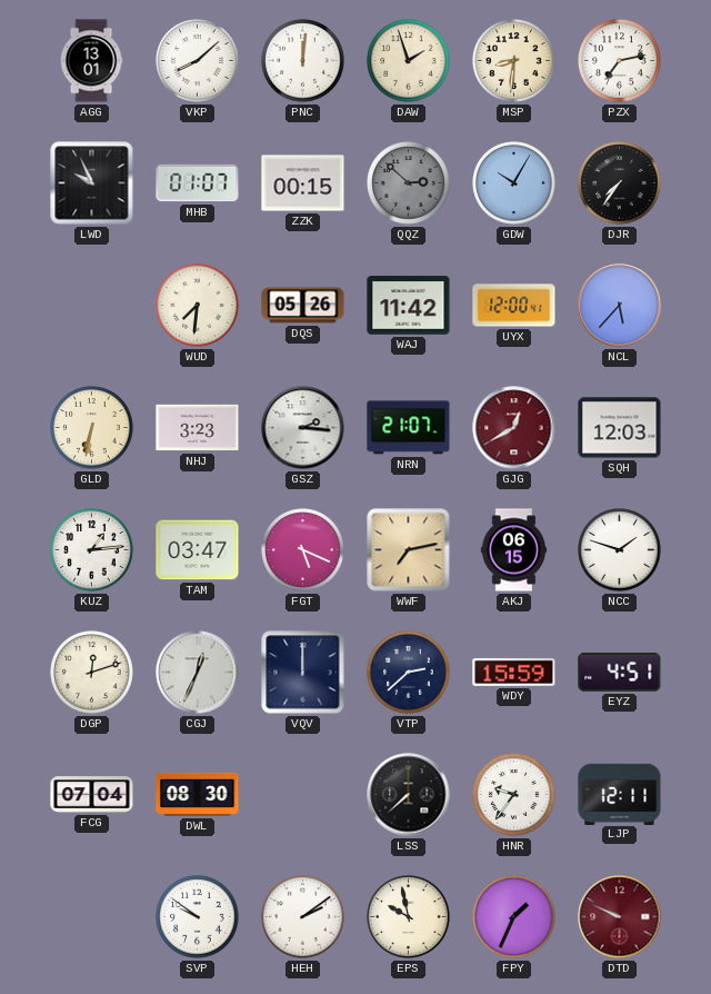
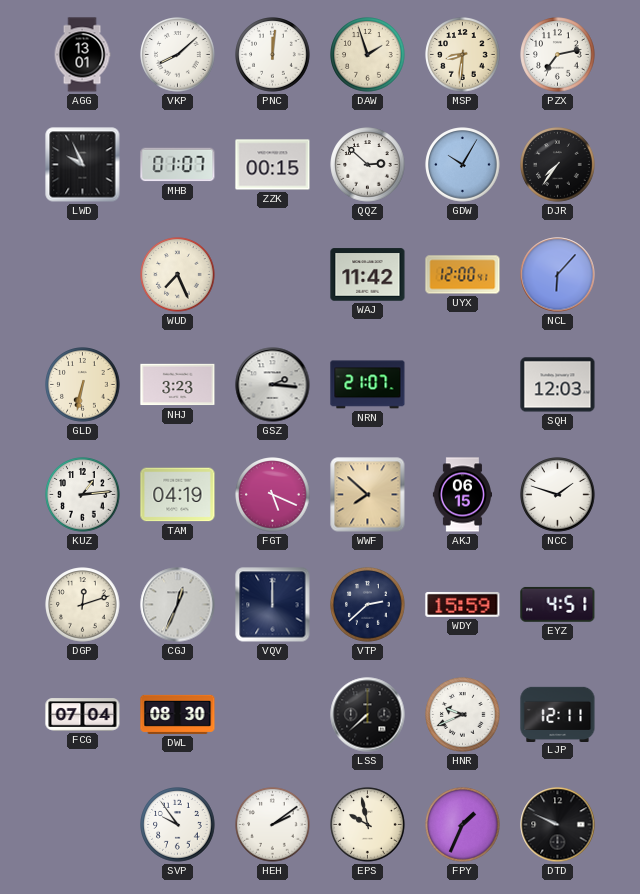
QQZ dial: grey -> white (368, 165)
WUD: 7:31 -> 7:26 (178, 275)
DQS: 05:26 -> none (303, 306)
NCL: 5:37 -> 6:07 (558, 275)
GJG: 12:40 -> none (514, 428)
TAM: 03:47 -> 04:19 (178, 495)
WWF: 7:13 -> 7:52 (368, 495)
HNR: 9:36 -> 9:41 (463, 715)
SVP: 9:51 -> 9:54 (178, 825)
DTD dial: burgundy -> black (558, 825)
